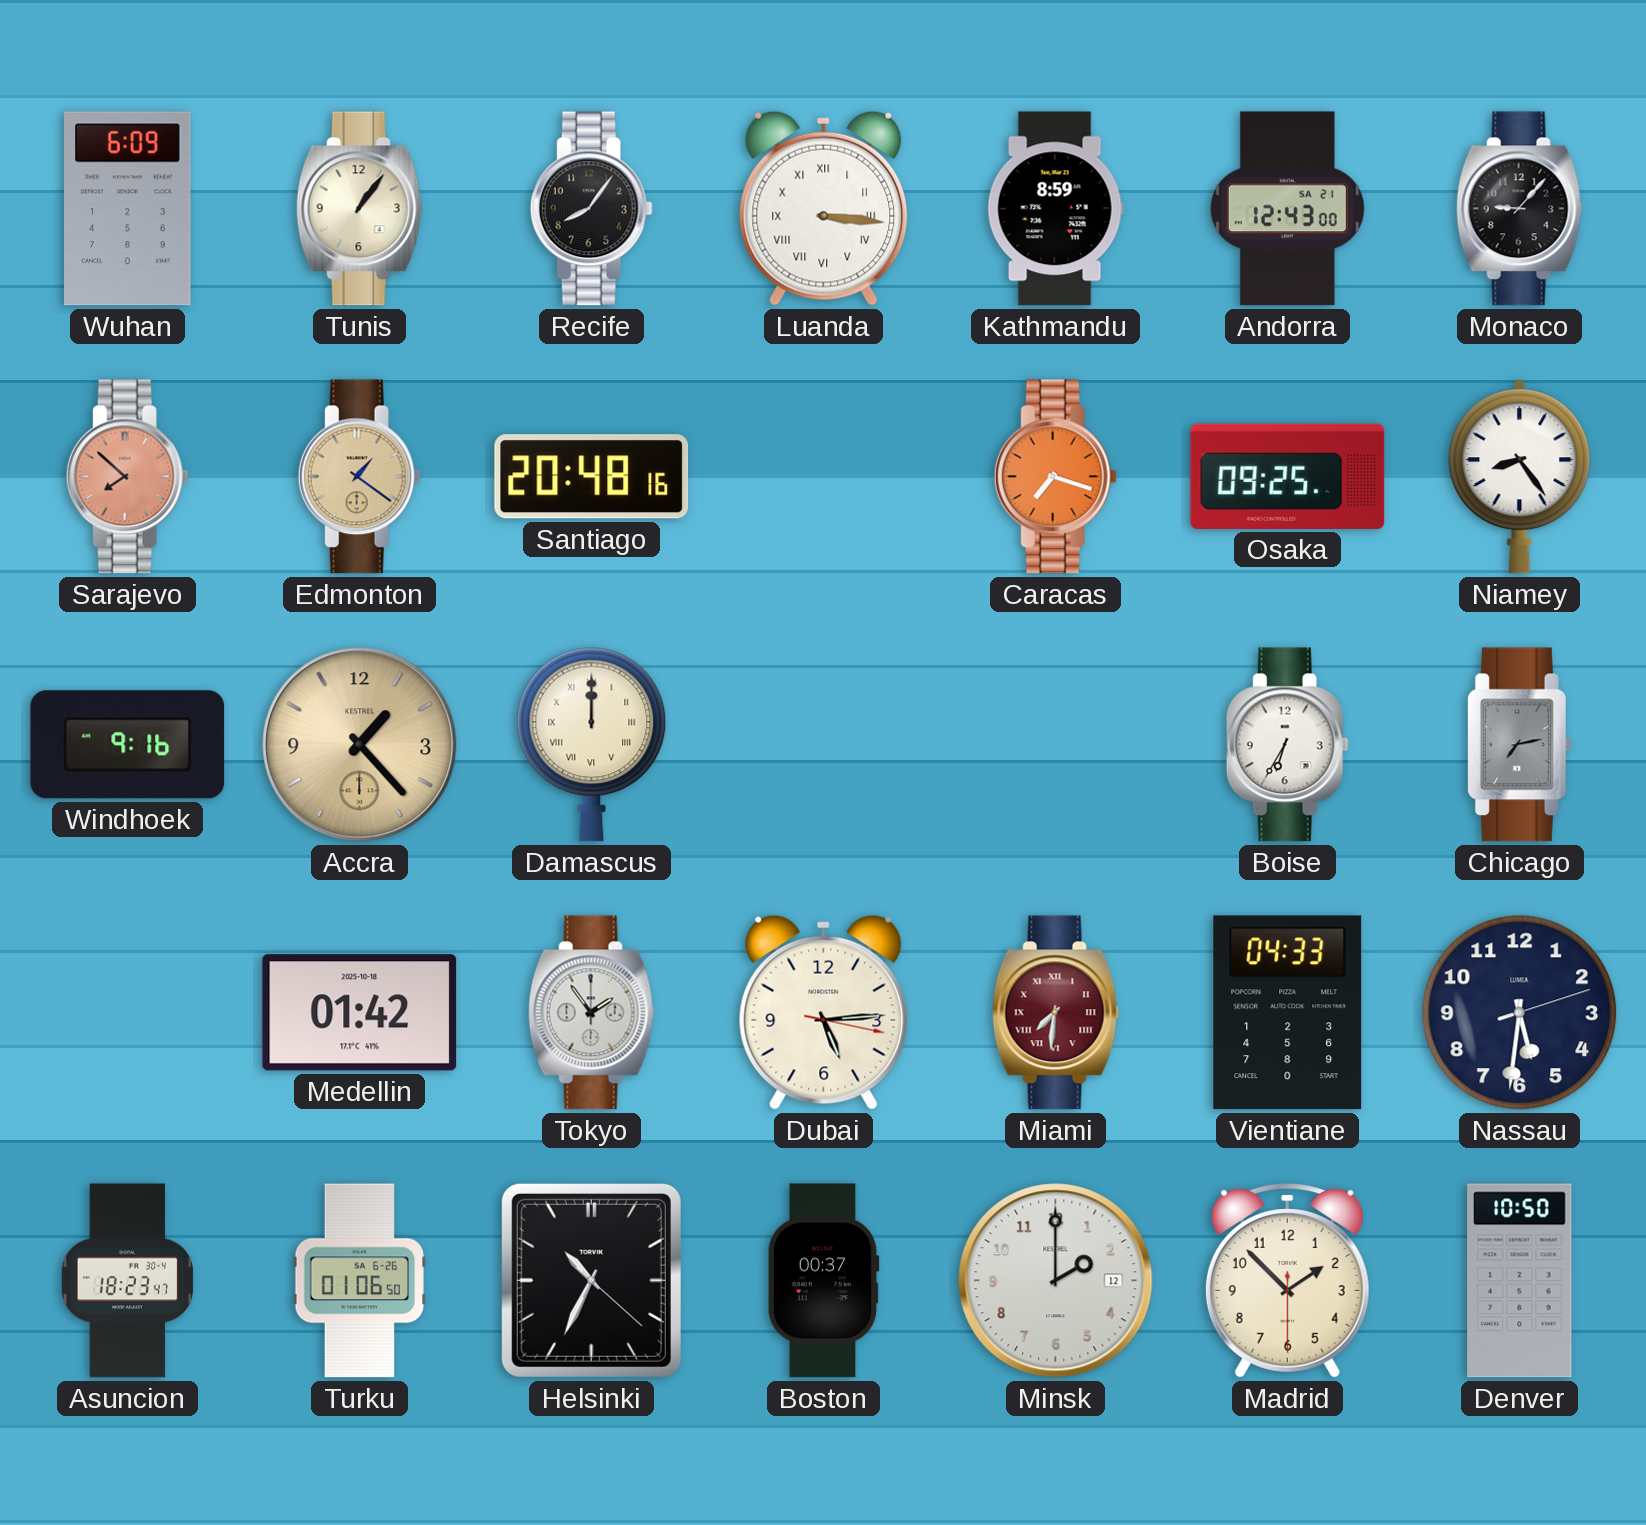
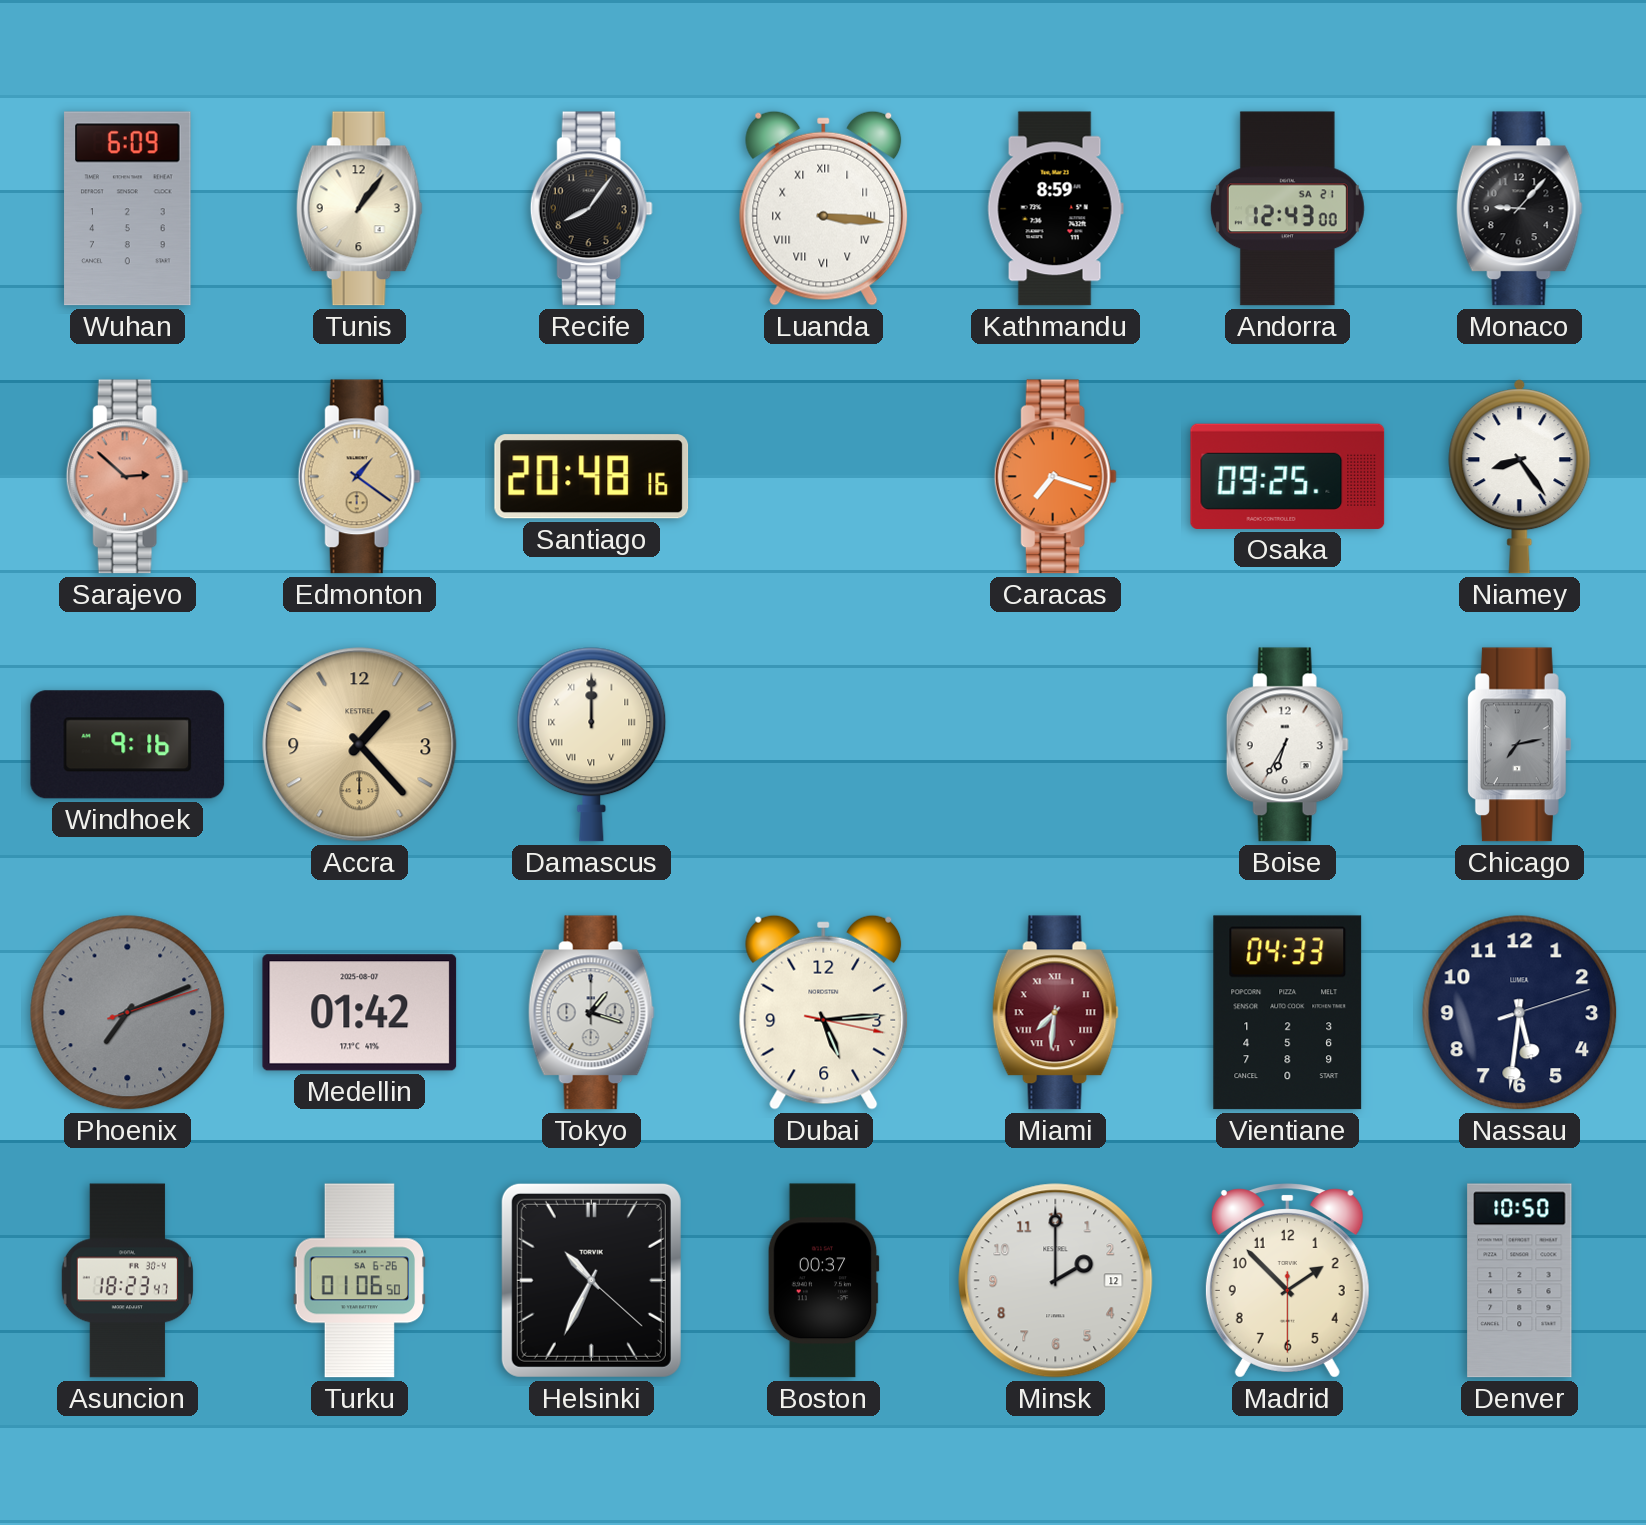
Sarajevo: 7:52 -> 2:52 (127, 477)
Phoenix: none -> 7:11 (128, 1013)
Medellin date: 2025-10-18 -> 2025-08-07 (360, 1013)
Tokyo: 1:54 -> 1:18 (591, 1013)
